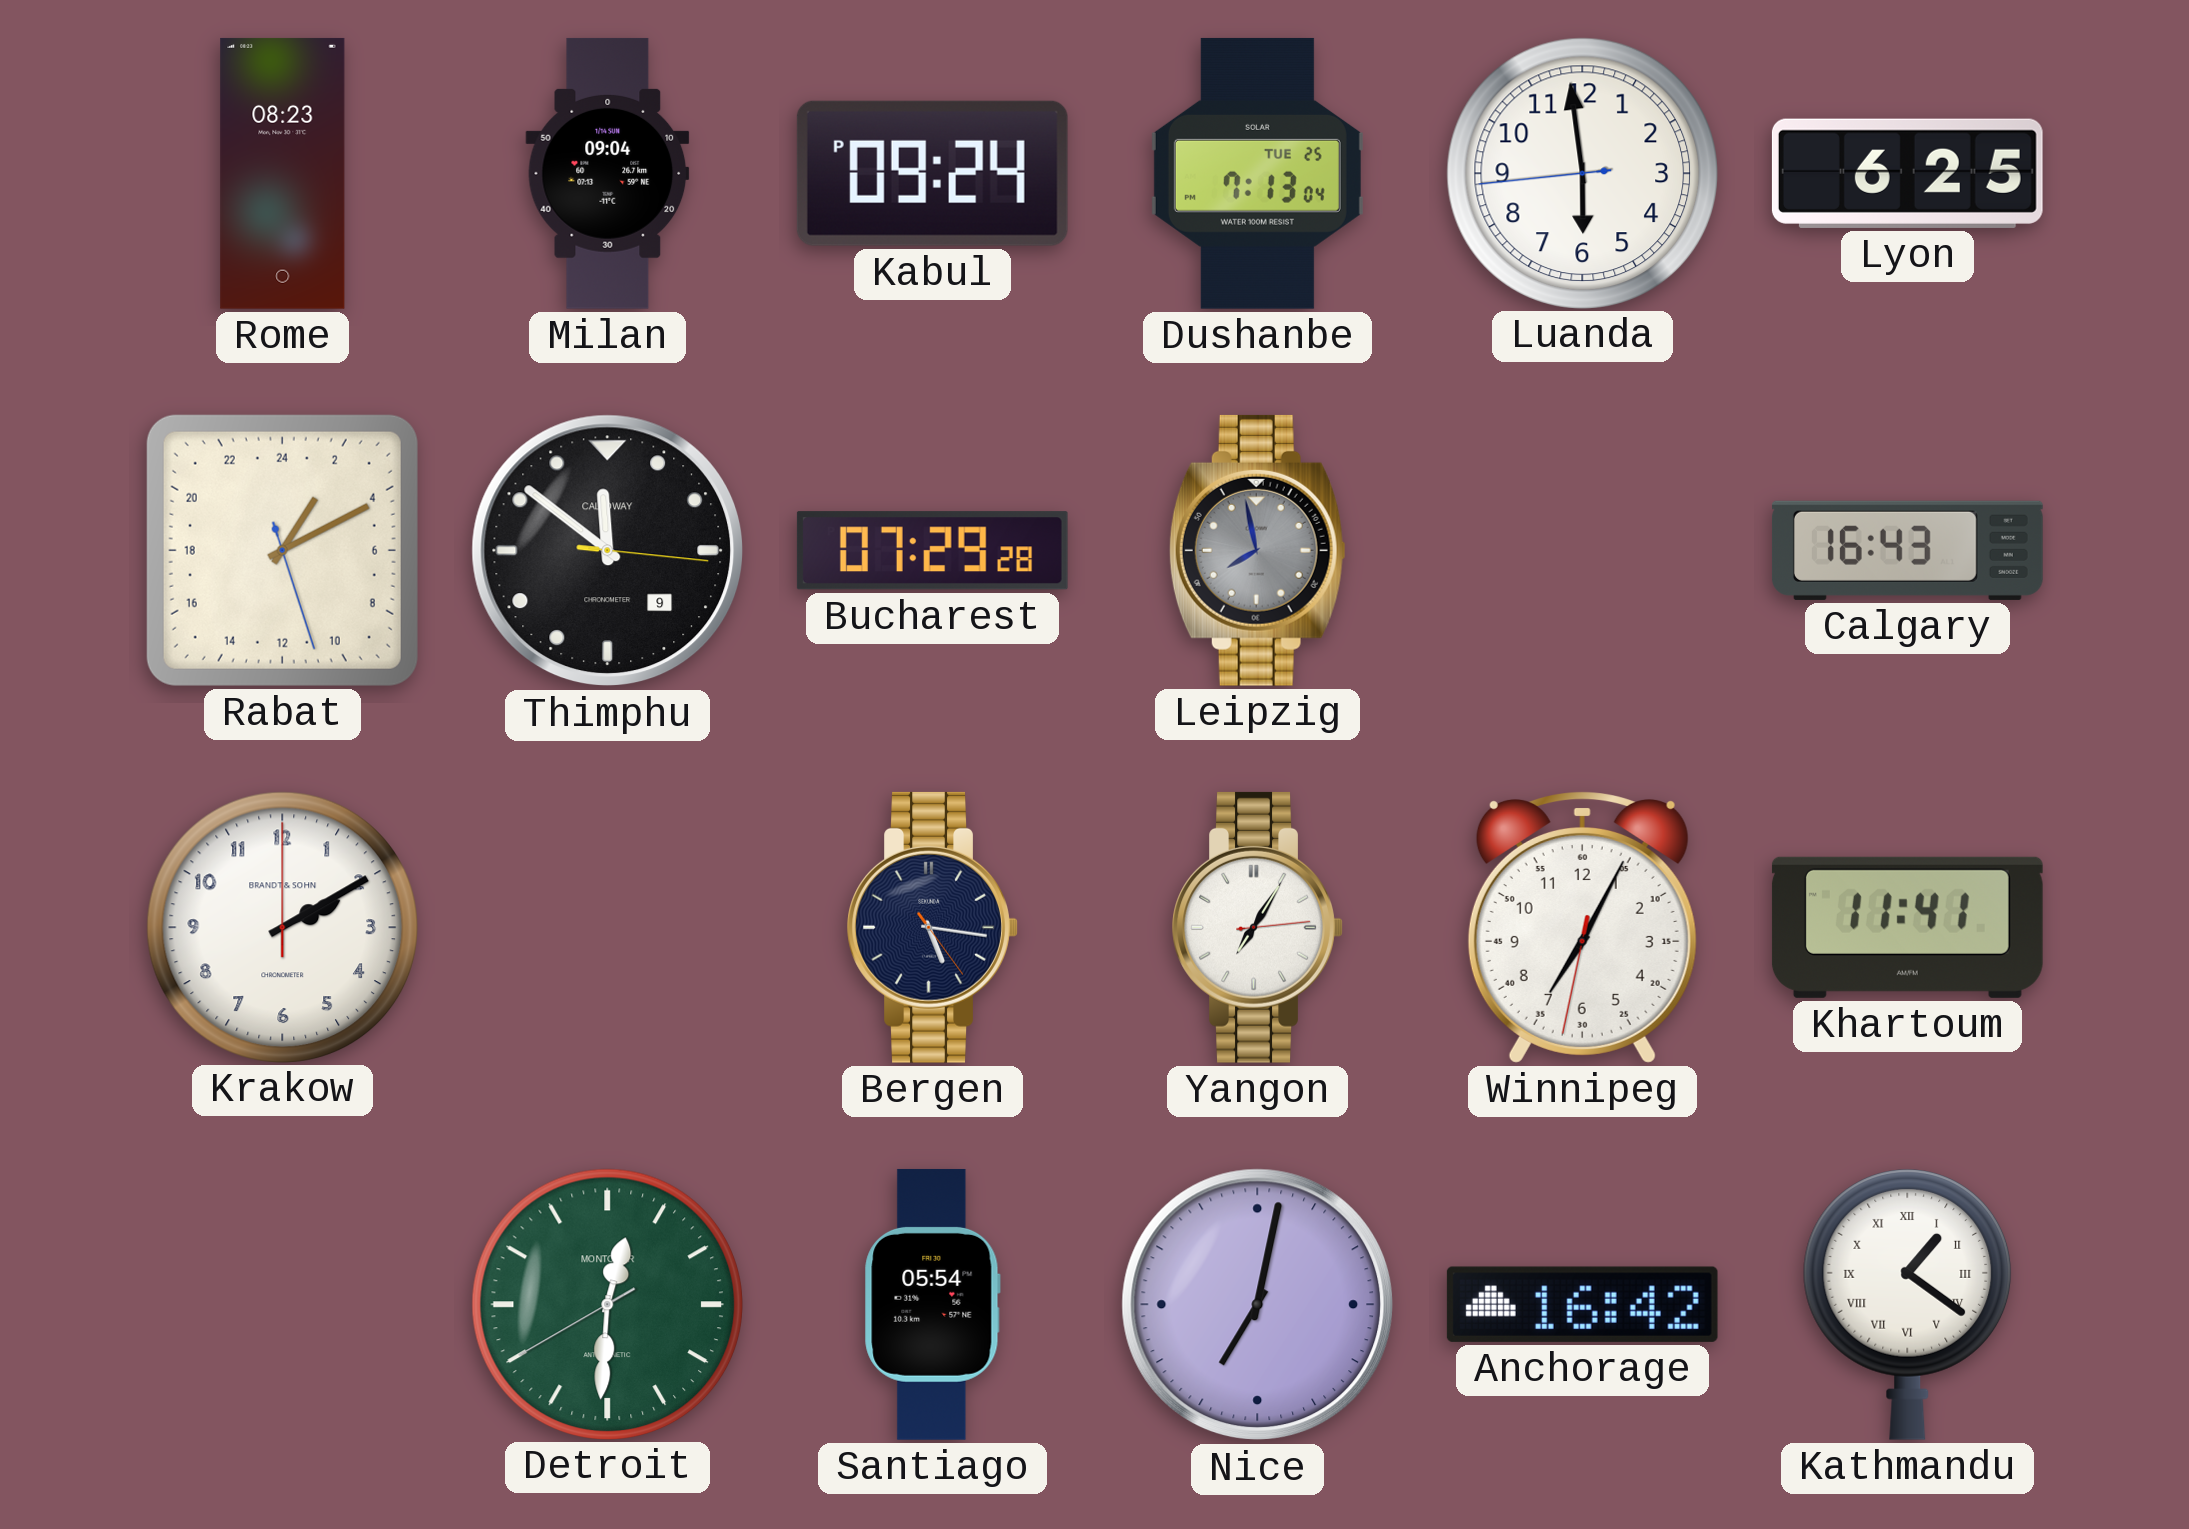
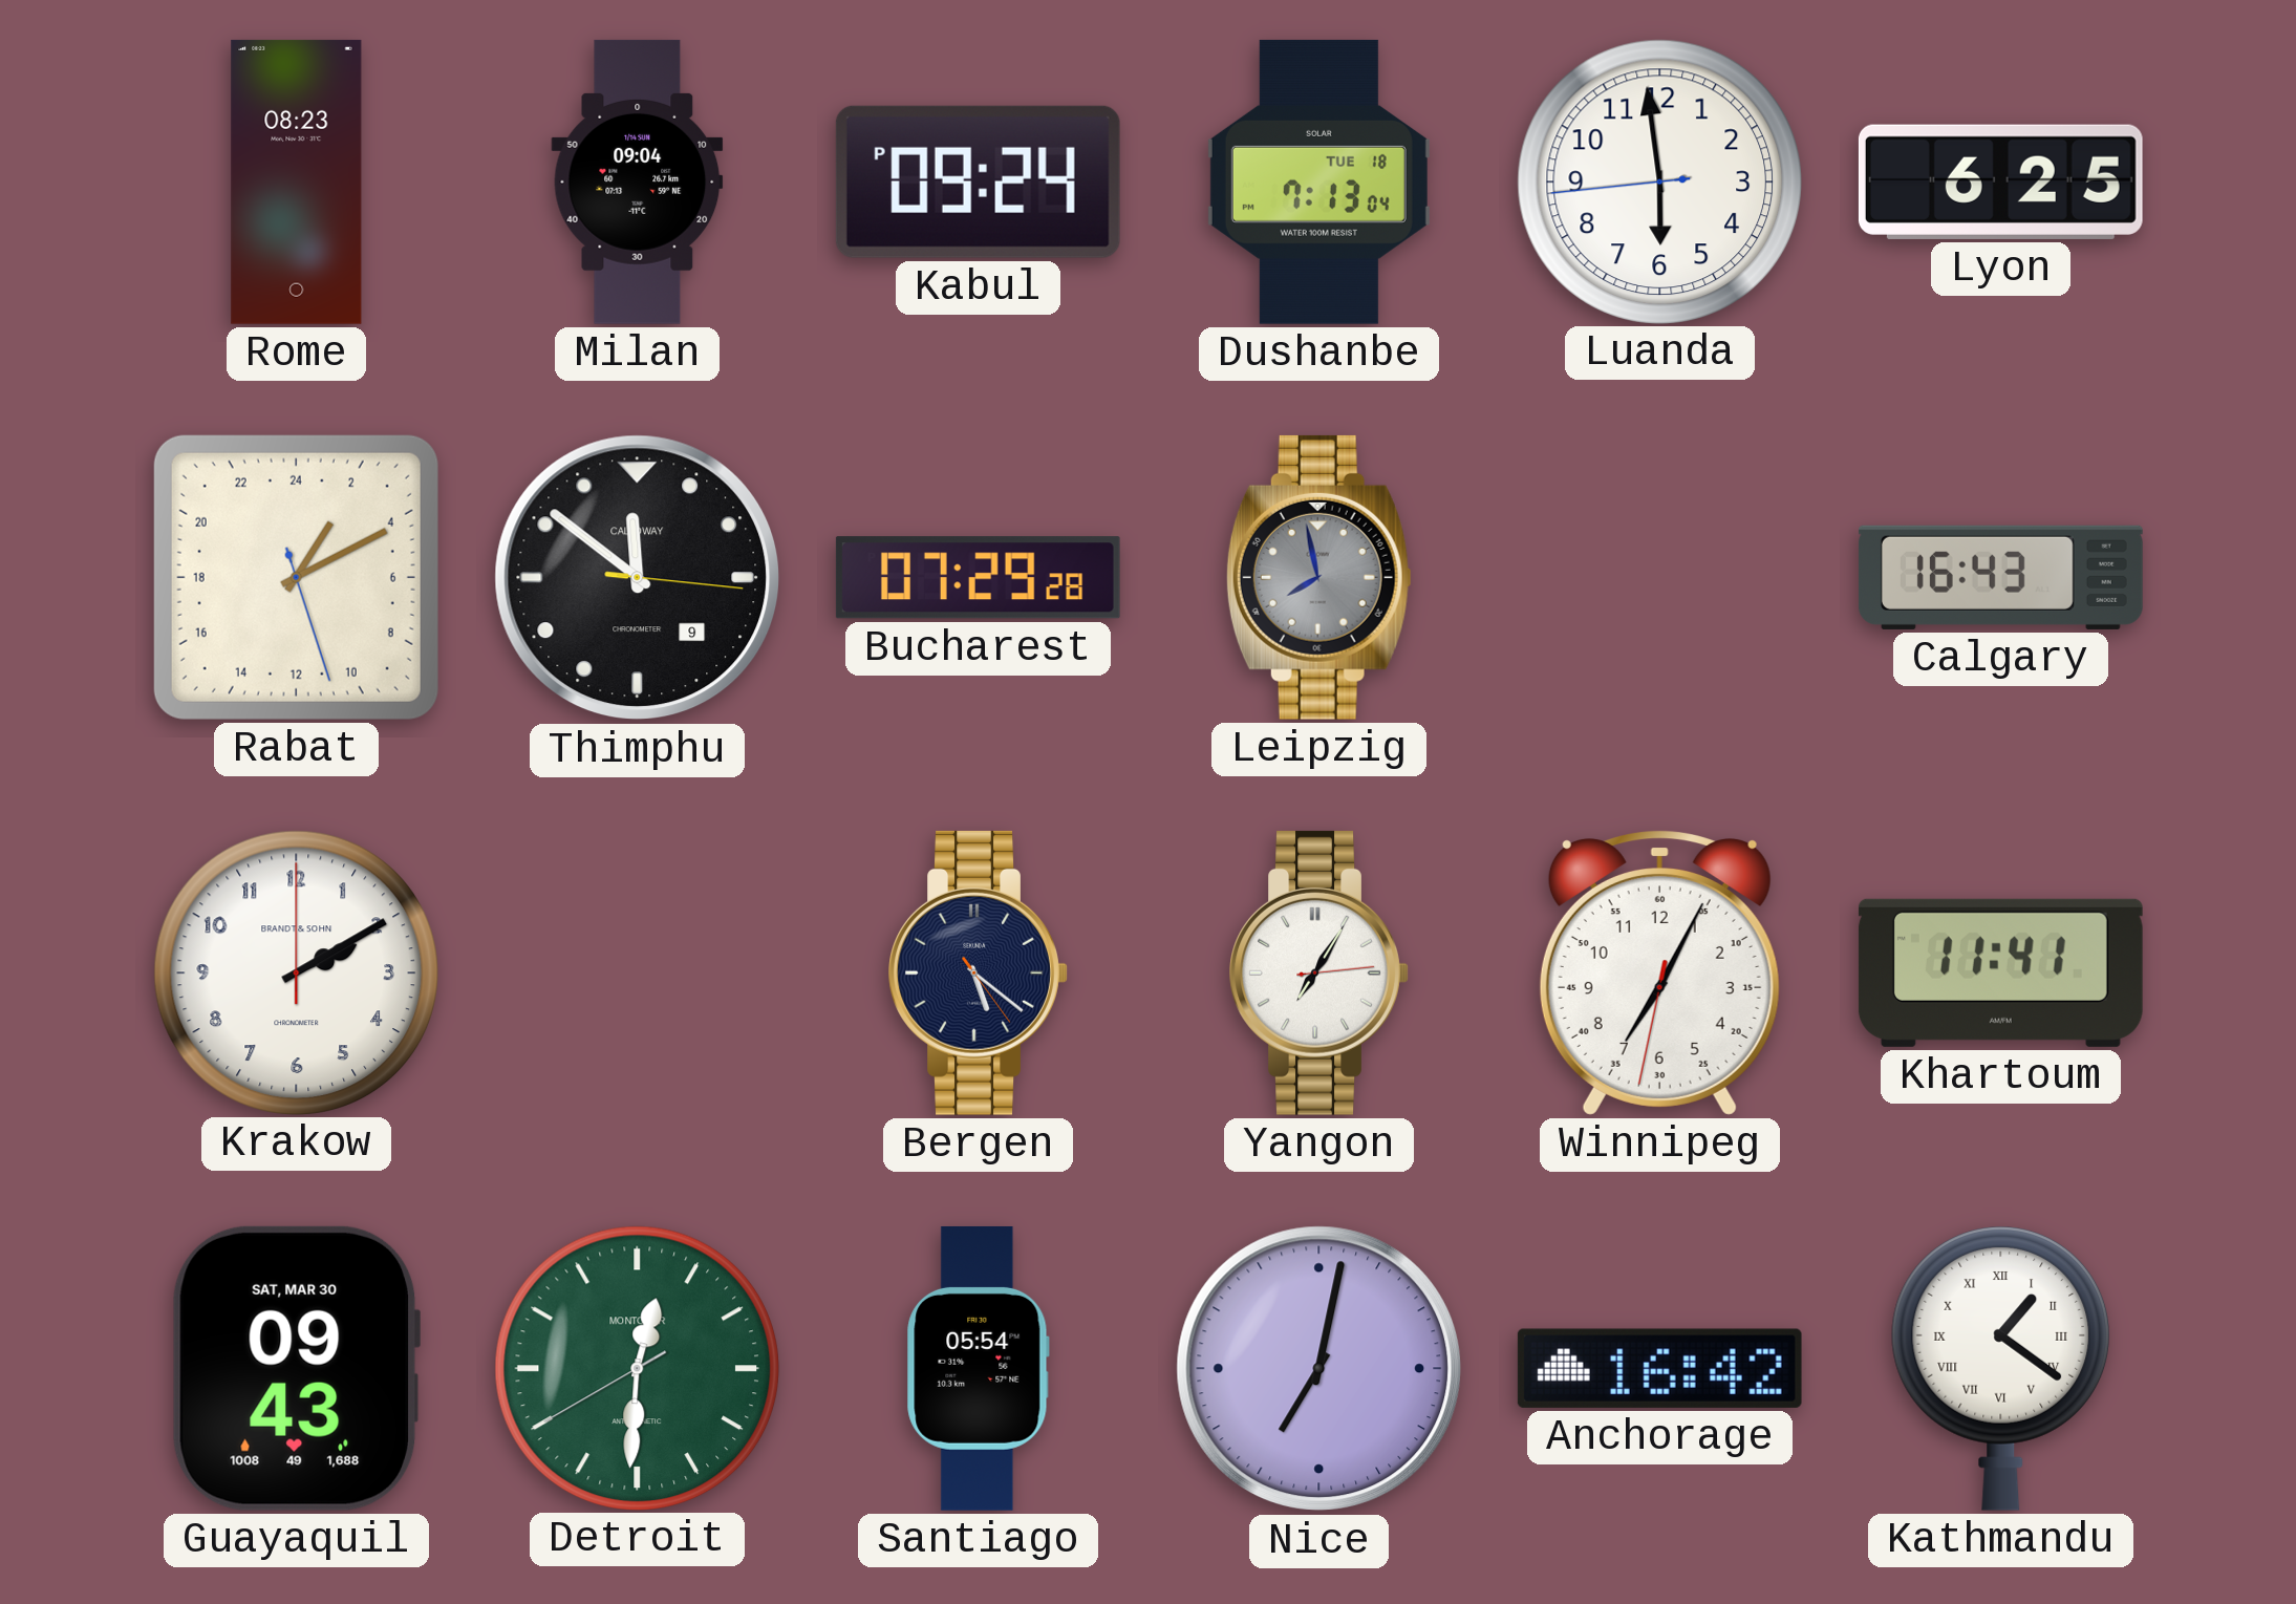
Dushanbe date: TUE 25 -> TUE 18 (1318, 181)
Bergen: 5:16 -> 5:21 (978, 972)
Guayaquil: none -> 09:43 (295, 1368)
